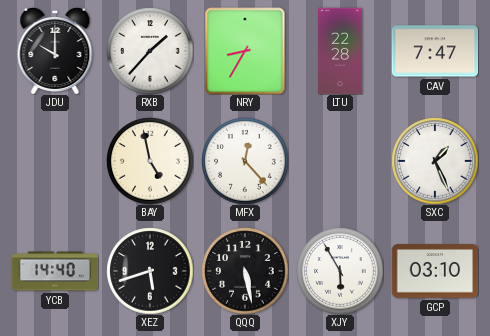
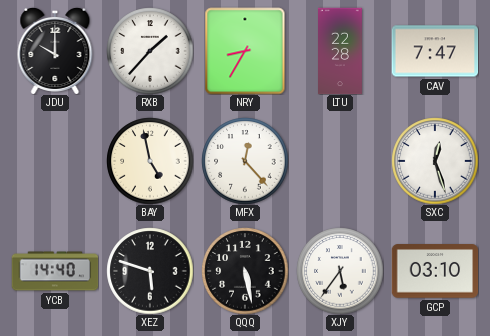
SXC: 1:26 -> 12:27 (435, 161)
XEZ: 5:42 -> 5:48 (150, 271)
XJY: 5:55 -> 5:36 (340, 271)
